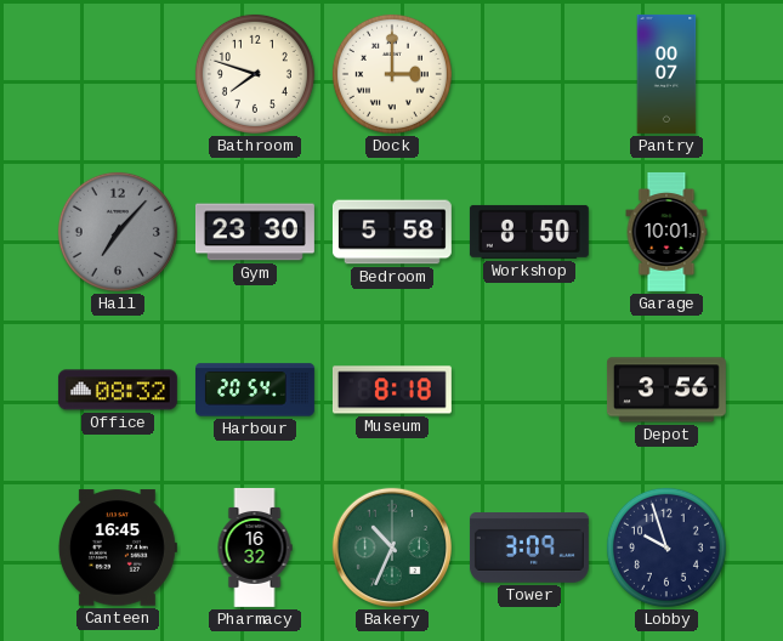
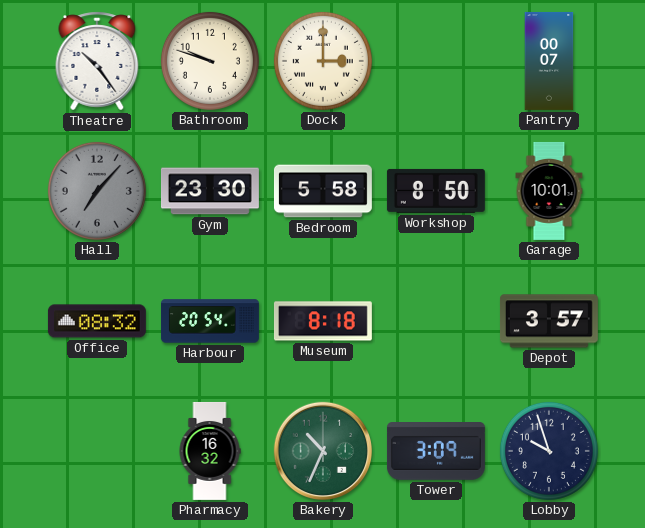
Theatre: none -> 10:24 (97, 61)
Bathroom: 7:48 -> 9:48 (210, 61)
Depot: 3:56 -> 3:57 (549, 321)
Canteen: 16:45 -> none (118, 548)
